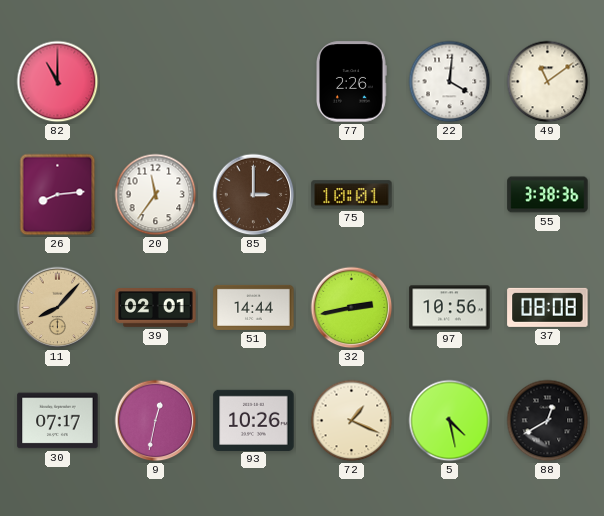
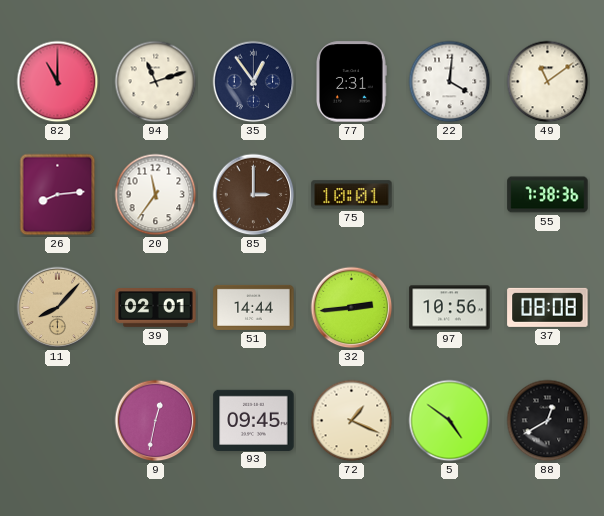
94: none -> 11:12 (156, 82)
35: none -> 12:54 (254, 82)
77: 2:26 -> 2:31 (352, 82)
55: 3:38 -> 7:38 (548, 195)
32: 2:43 -> 2:44 (352, 308)
30: 07:17 -> none (58, 421)
93: 10:26 -> 09:45 (254, 420)
5: 4:28 -> 4:51 (450, 421)
